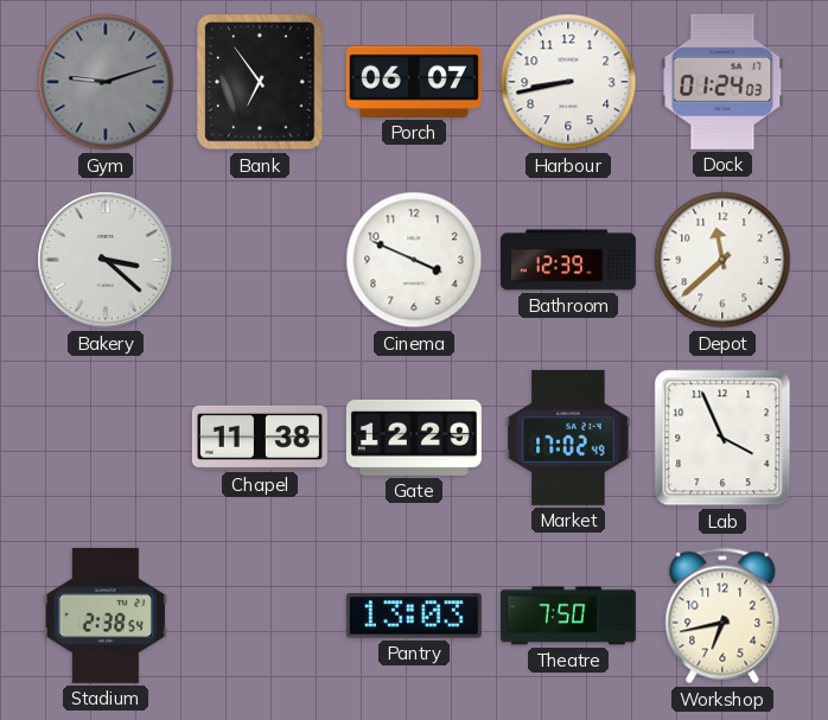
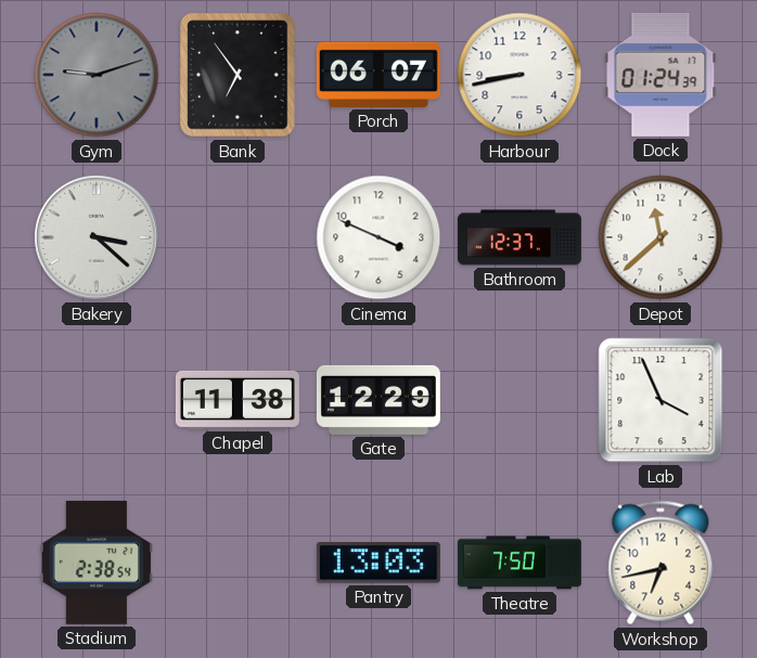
Dock: 01:24:03 -> 01:24:39 (660, 75)
Bathroom: 12:39 -> 12:37 (519, 237)
Market: 17:02 -> none (568, 438)
